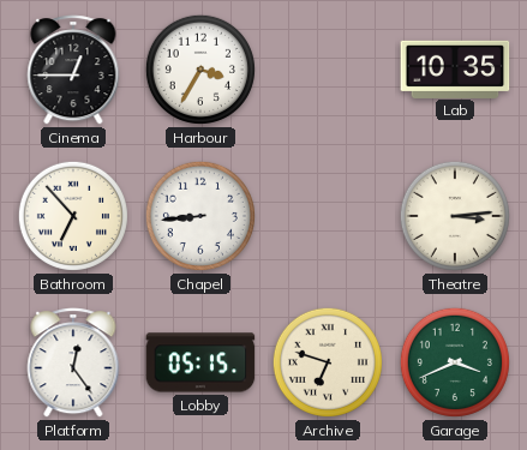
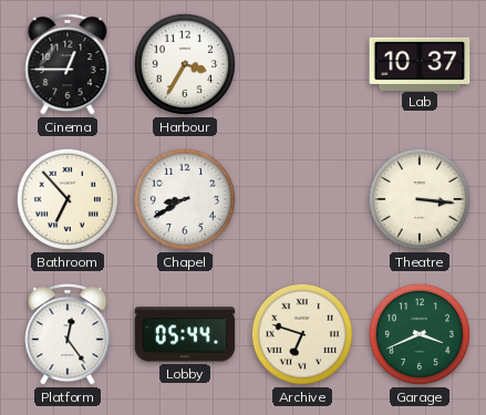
Lab: 10:35 -> 10:37 (420, 63)
Chapel: 8:44 -> 8:40 (185, 199)
Theatre: 3:14 -> 3:16 (420, 199)
Lobby: 05:15 -> 05:44 (185, 334)
